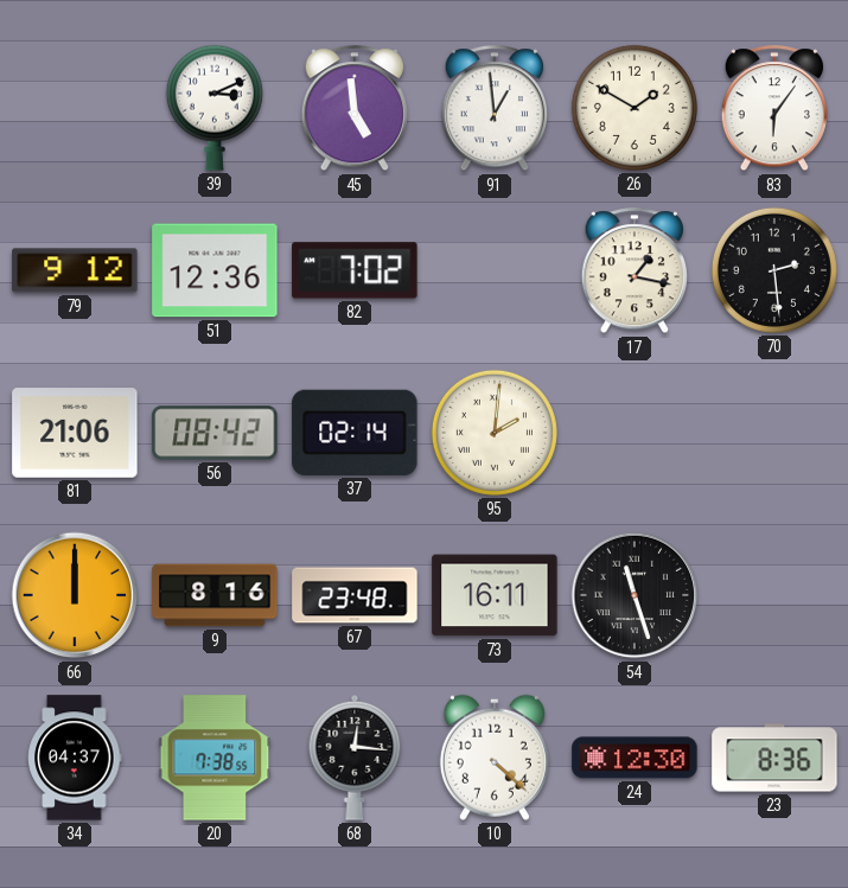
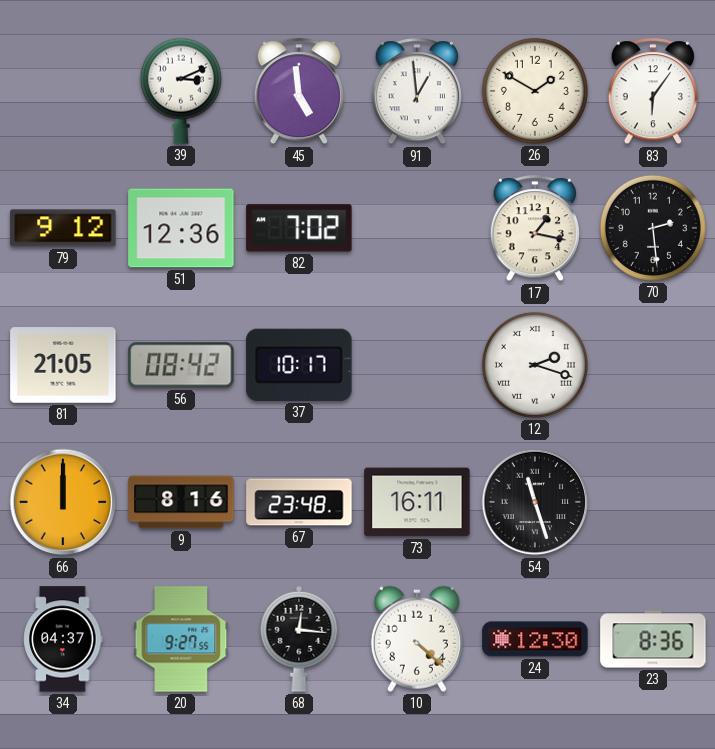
81: 21:06 -> 21:05 (63, 365)
37: 02:14 -> 10:17 (299, 365)
95: 2:01 -> none (495, 433)
12: none -> 2:18 (535, 365)
20: 7:38 -> 9:27 (181, 639)
